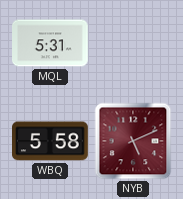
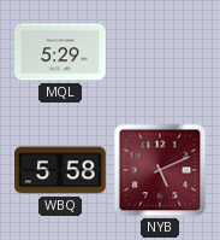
MQL: 5:31 -> 5:29 (61, 52)
